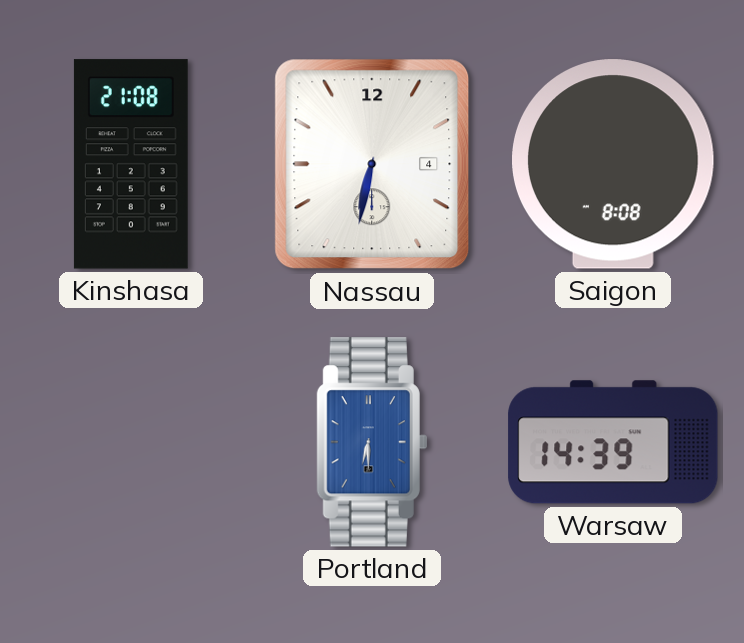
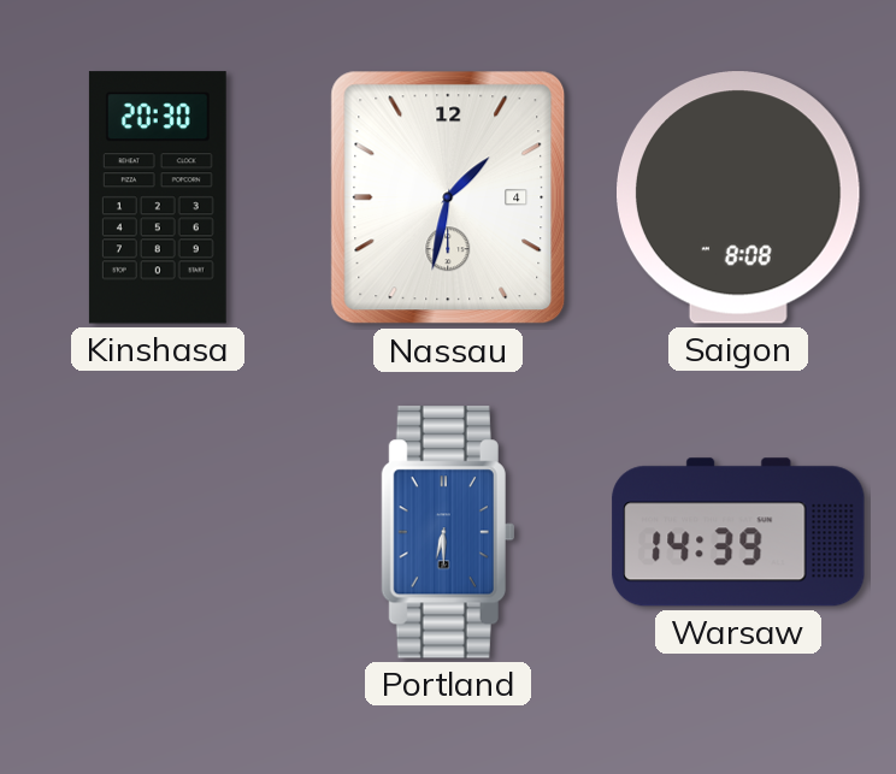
Kinshasa: 21:08 -> 20:30 (158, 197)
Nassau: 6:32 -> 1:32 (448, 197)
